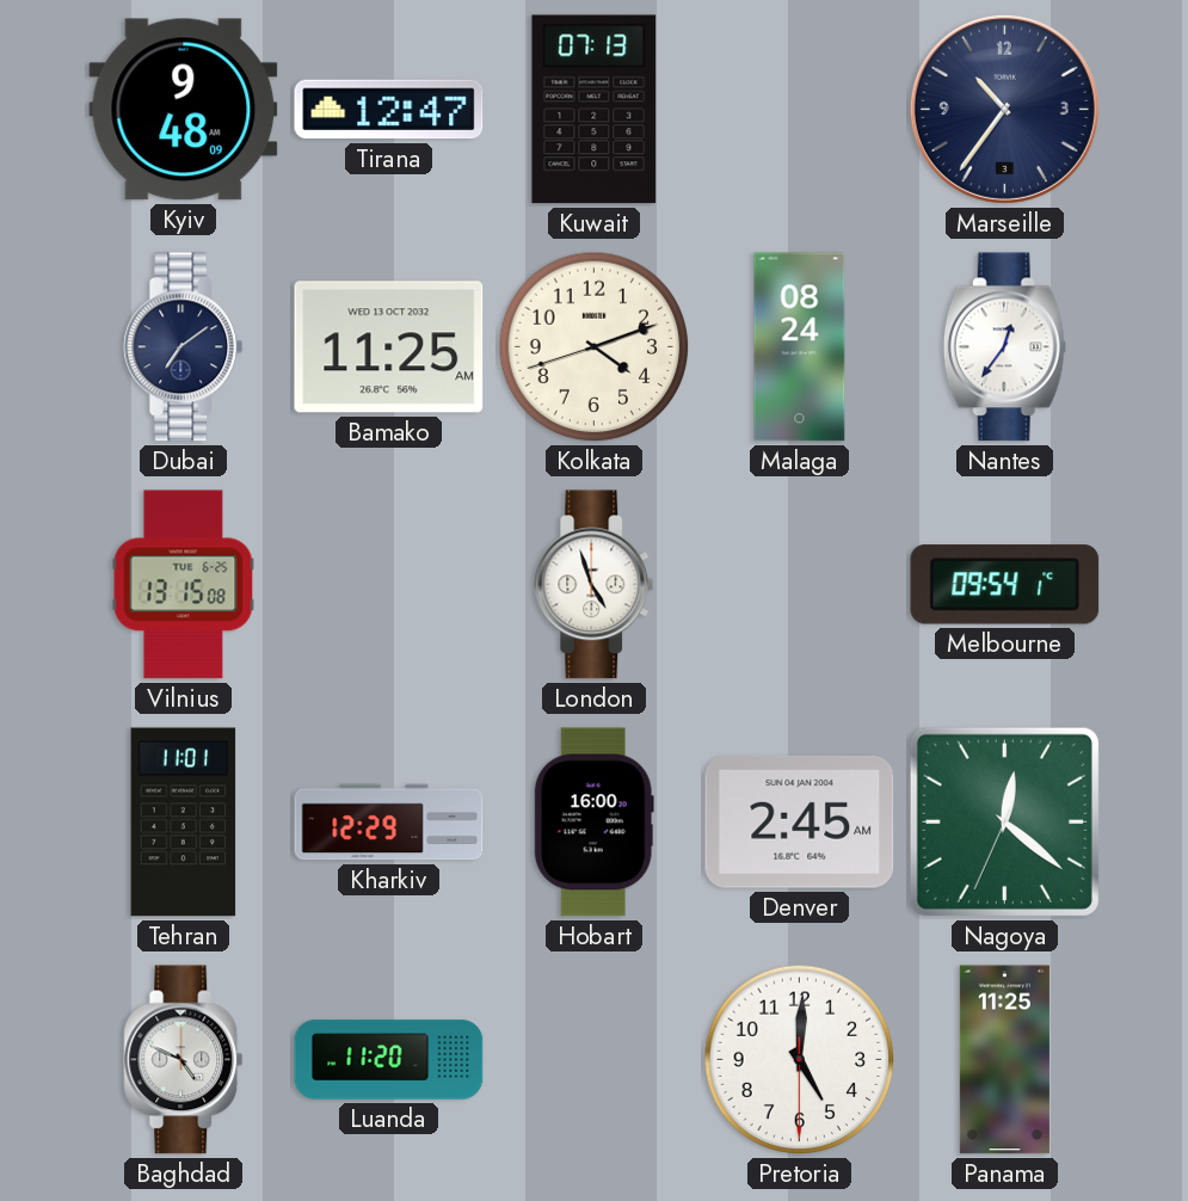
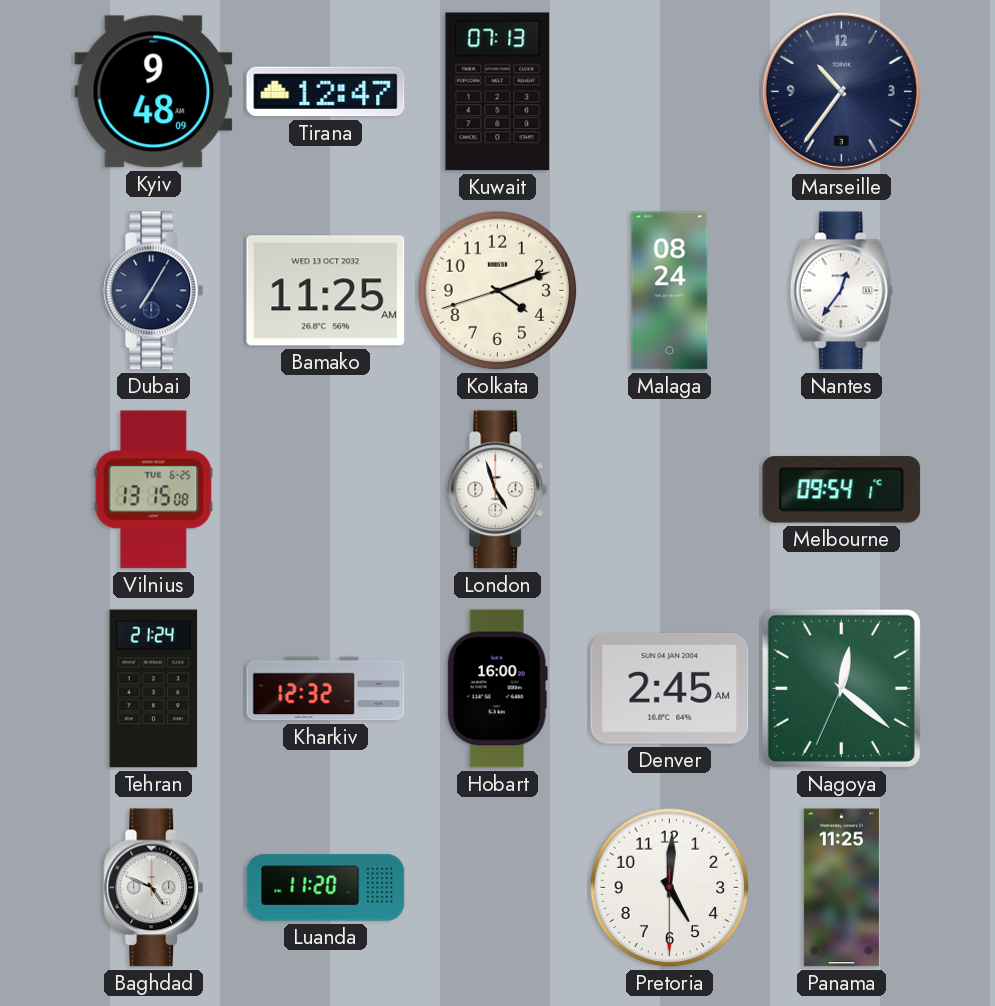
Dubai: 7:09 -> 7:05 (154, 291)
Tehran: 11:01 -> 21:24 (154, 689)
Kharkiv: 12:29 -> 12:32 (326, 689)
